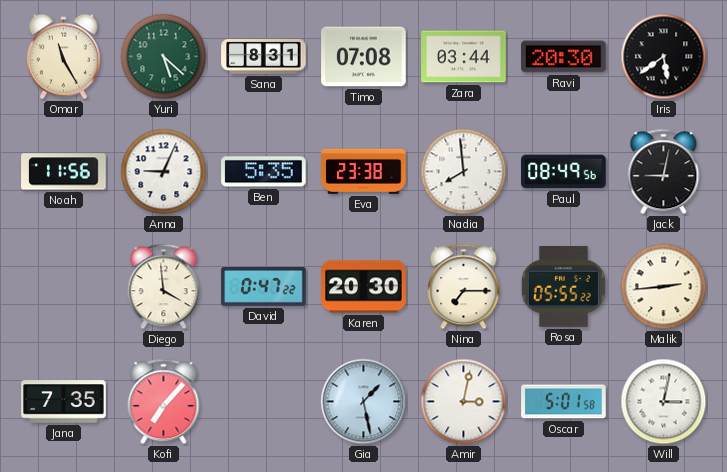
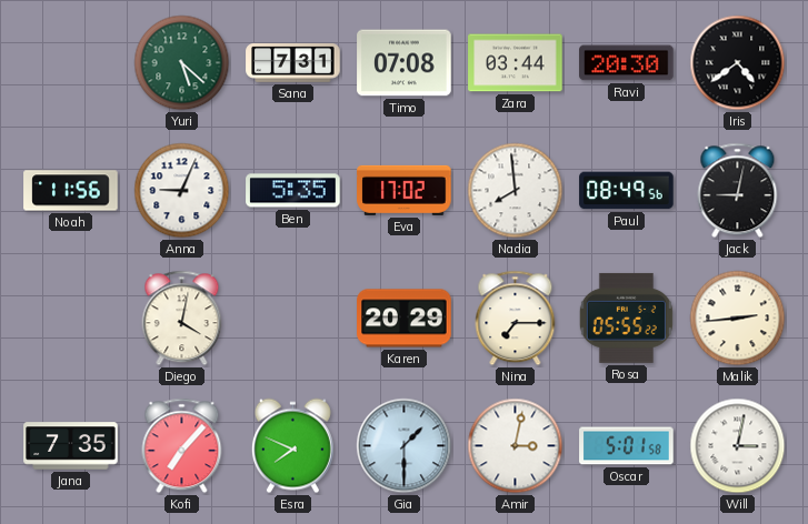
Omar: 11:25 -> none (63, 57)
Sana: 8:31 -> 7:31 (293, 63)
Iris: 5:39 -> 4:39 (738, 63)
Eva: 23:38 -> 17:02 (405, 190)
Diego: 3:59 -> 4:02 (182, 319)
David: 0:47 -> none (264, 287)
Karen: 20:30 -> 20:29 (405, 319)
Esra: none -> 7:49 (292, 446)
Gia: 1:28 -> 1:30 (405, 446)
